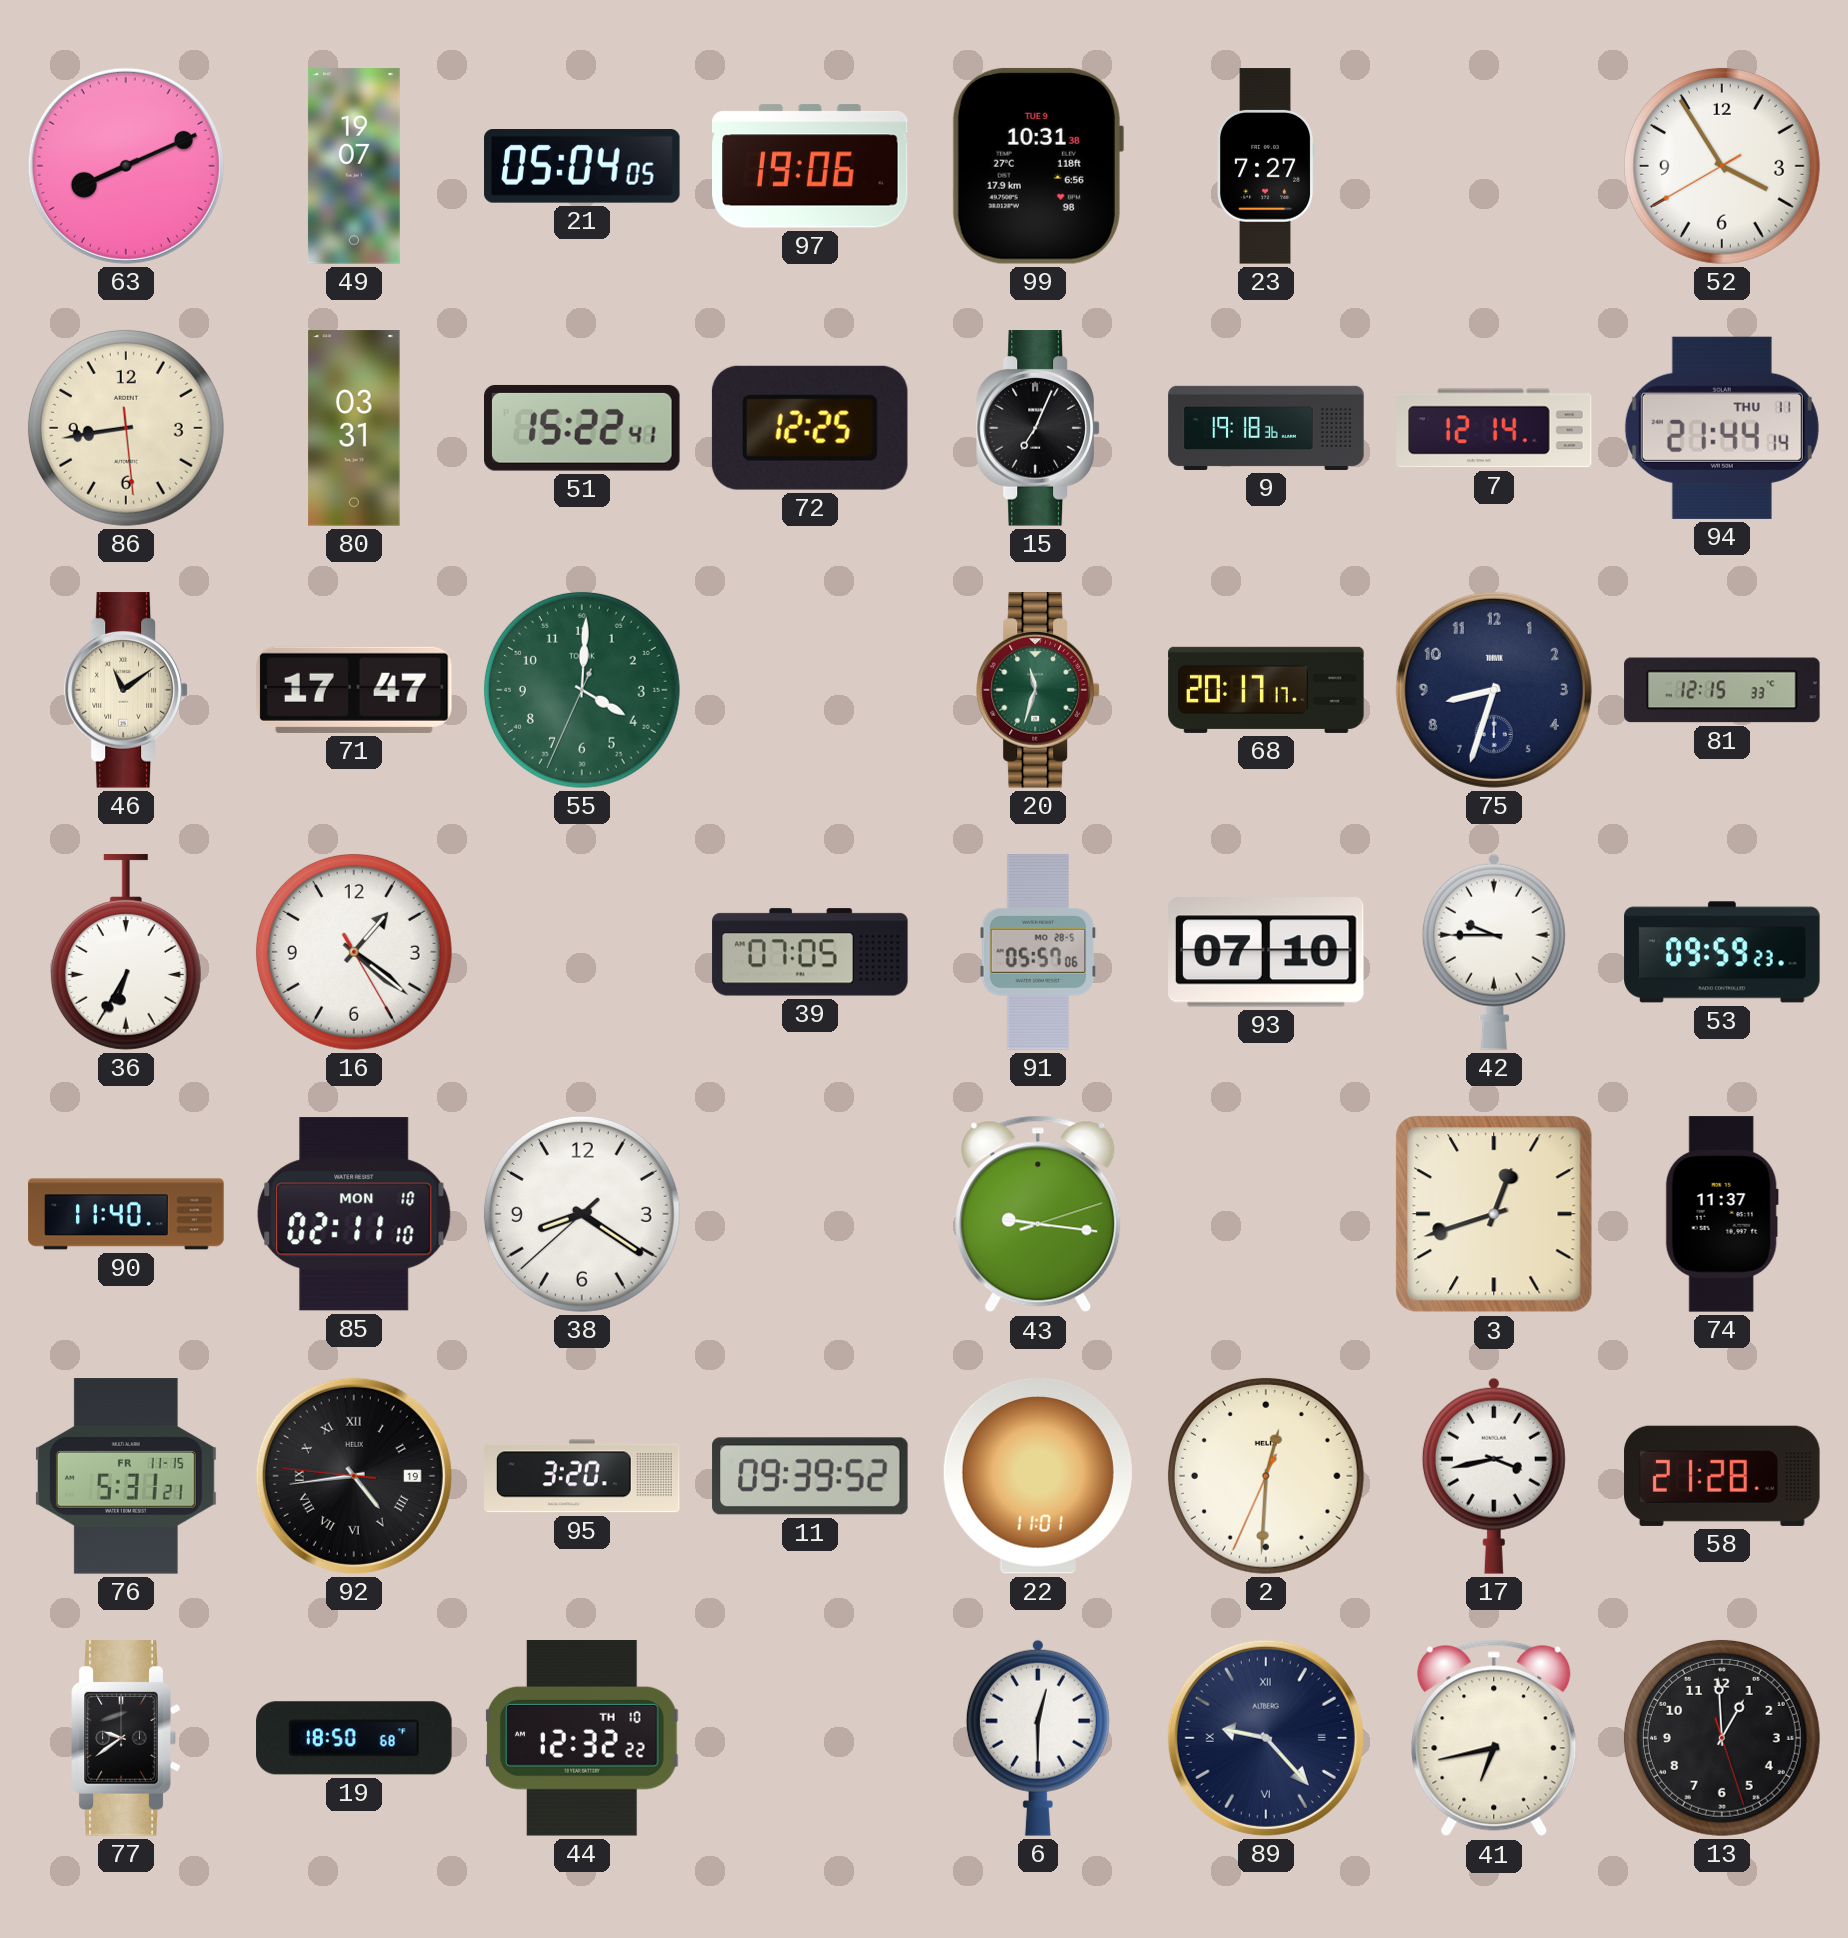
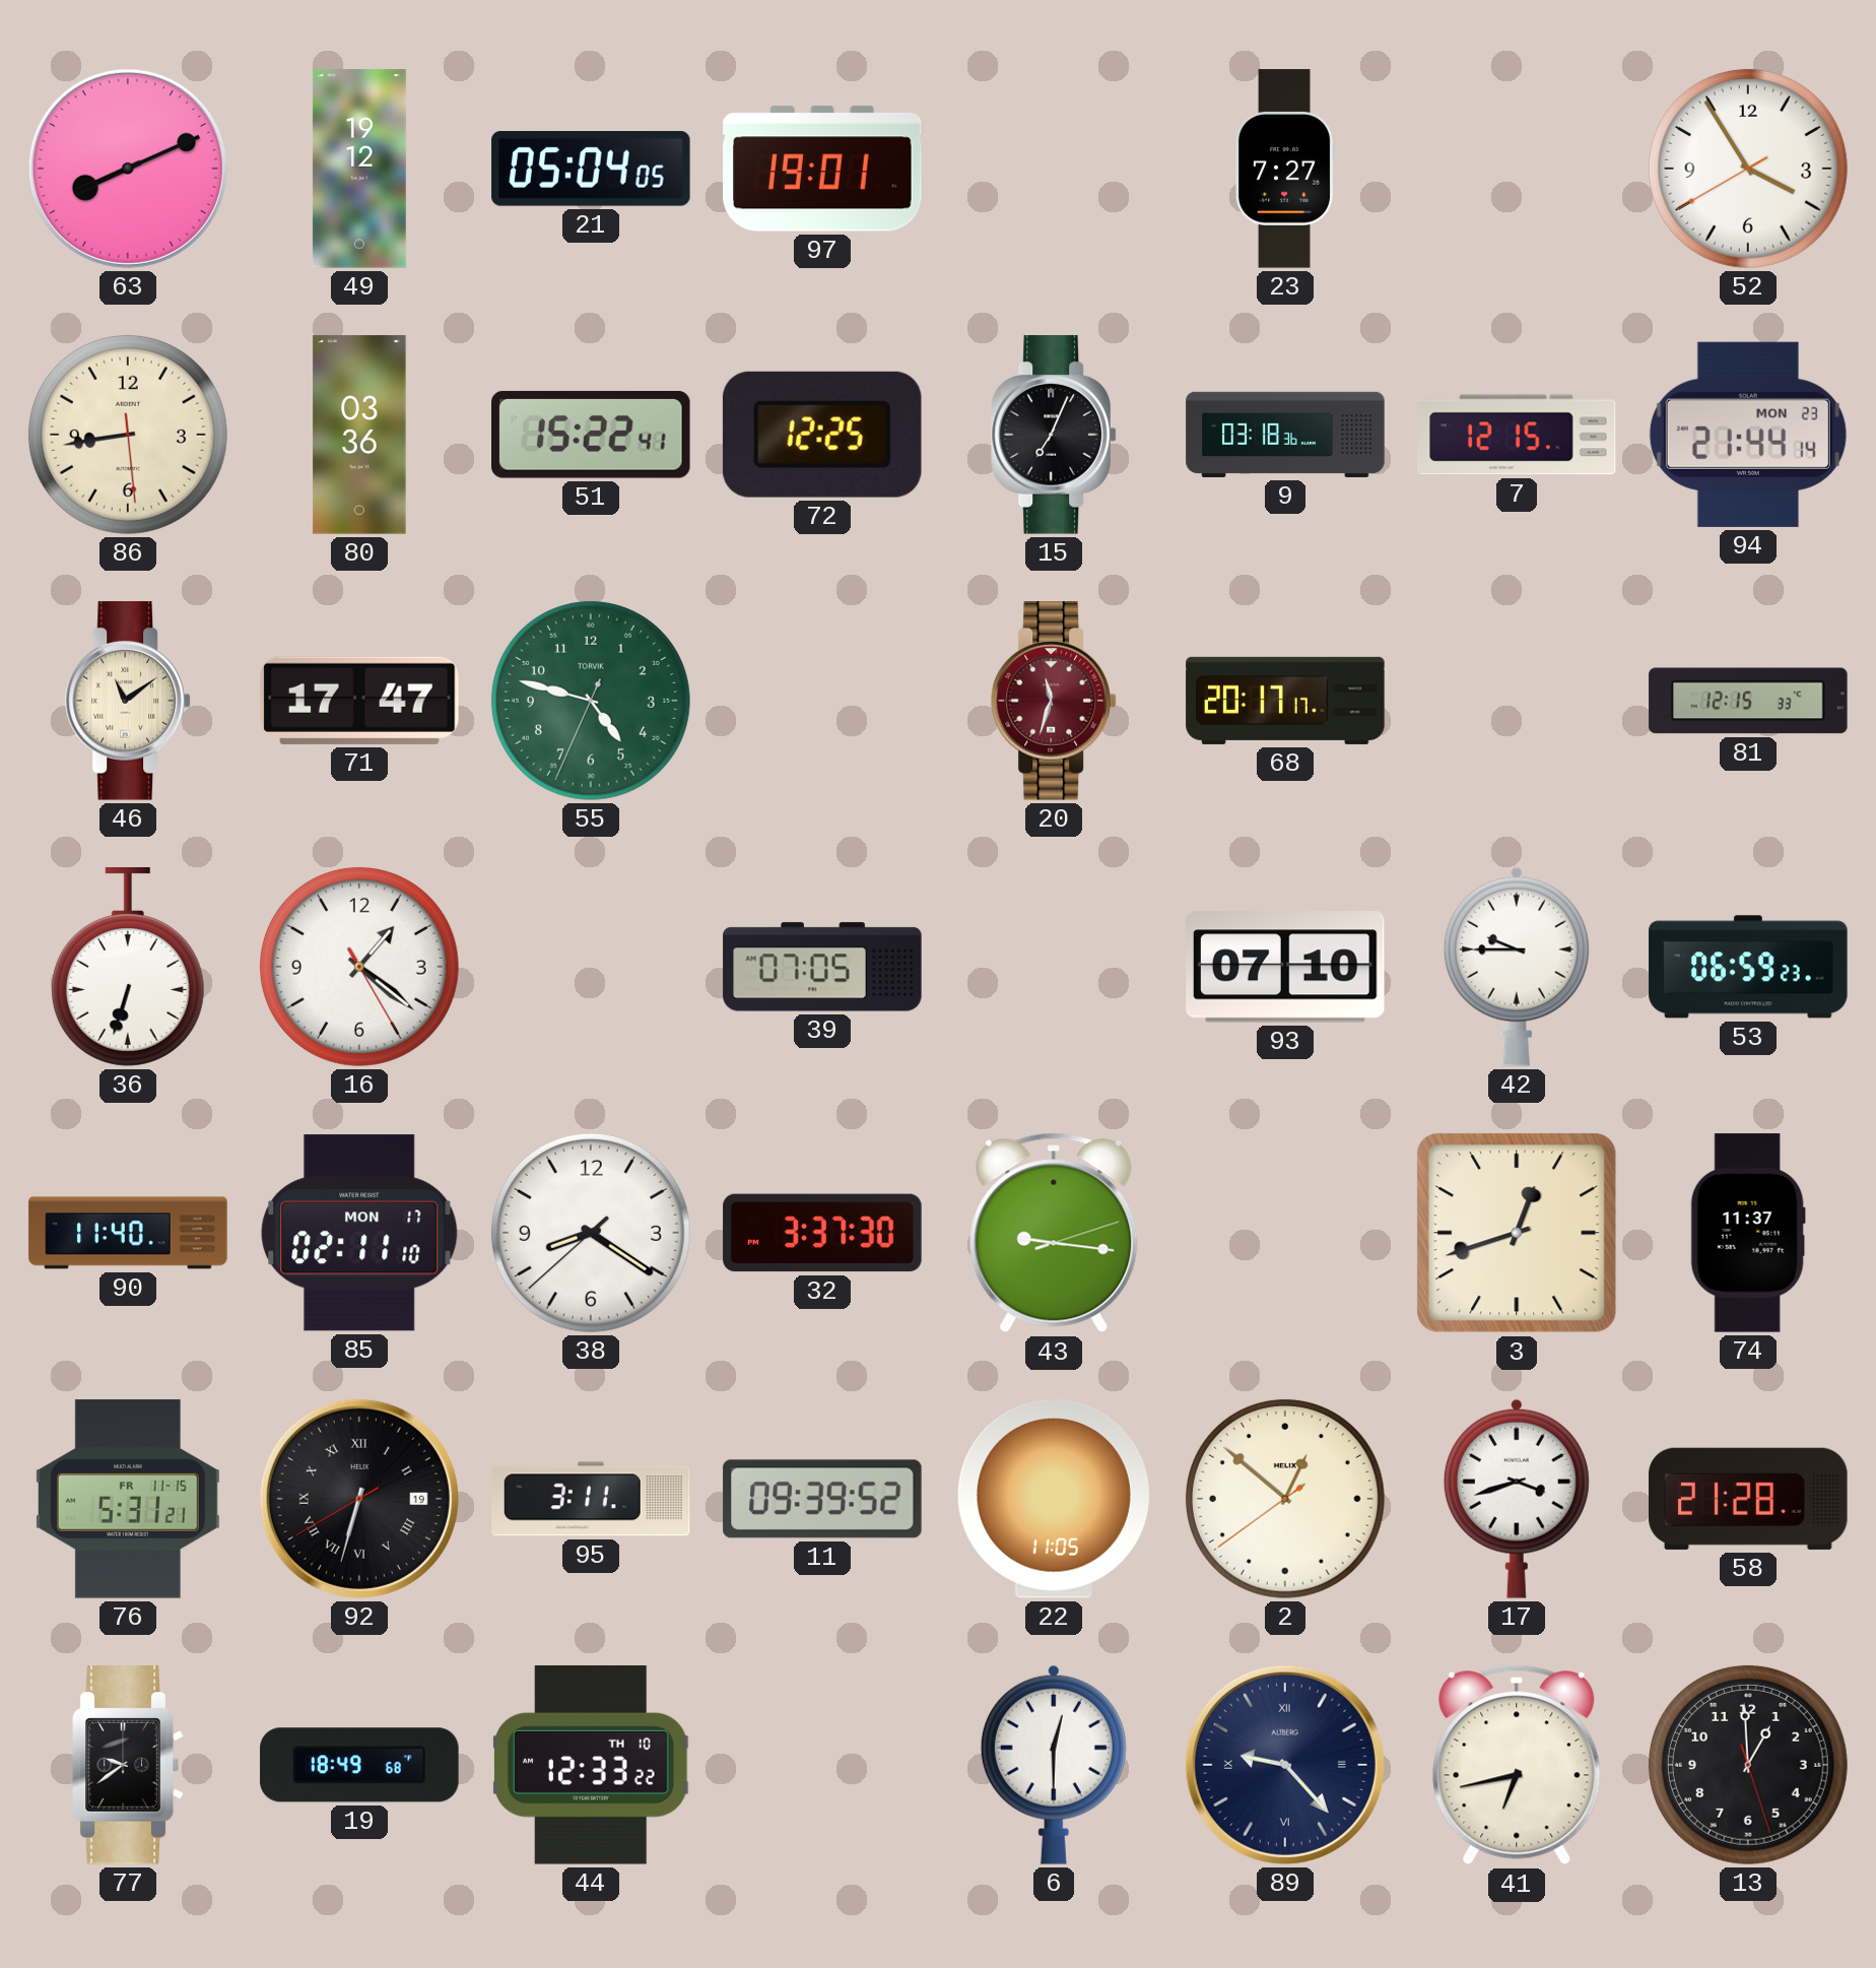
49: 19:07 -> 19:12 (359, 169)
97: 19:06 -> 19:01 (822, 169)
99: 10:31 -> none (1037, 166)
80: 03:31 -> 03:36 (359, 435)
9: 19:18 -> 03:18 (1285, 435)
7: 12:14 -> 12:15 (1517, 435)
94 date: THU 11 -> MON 23 (1748, 435)
55: 4:00 -> 4:47 (591, 701)
20 dial: green -> burgundy (1054, 701)
75: 8:33 -> none (1494, 690)
36: 6:35 -> 6:33 (128, 967)
91: 05:57 -> none (1038, 952)
53: 09:59 -> 06:59 (1748, 967)
85 date: MON 10 -> MON 17 (359, 1233)
32: none -> 3:37 (822, 1233)
92: 4:43 -> 6:32 (359, 1499)
95: 3:20 -> 3:11 (591, 1499)
22: 11:01 -> 11:05 (1054, 1500)
2: 12:30 -> 12:51 (1285, 1499)
17: 3:43 -> 3:42 (1517, 1499)
19: 18:50 -> 18:49 (359, 1765)
44: 12:32 -> 12:33 (592, 1766)
